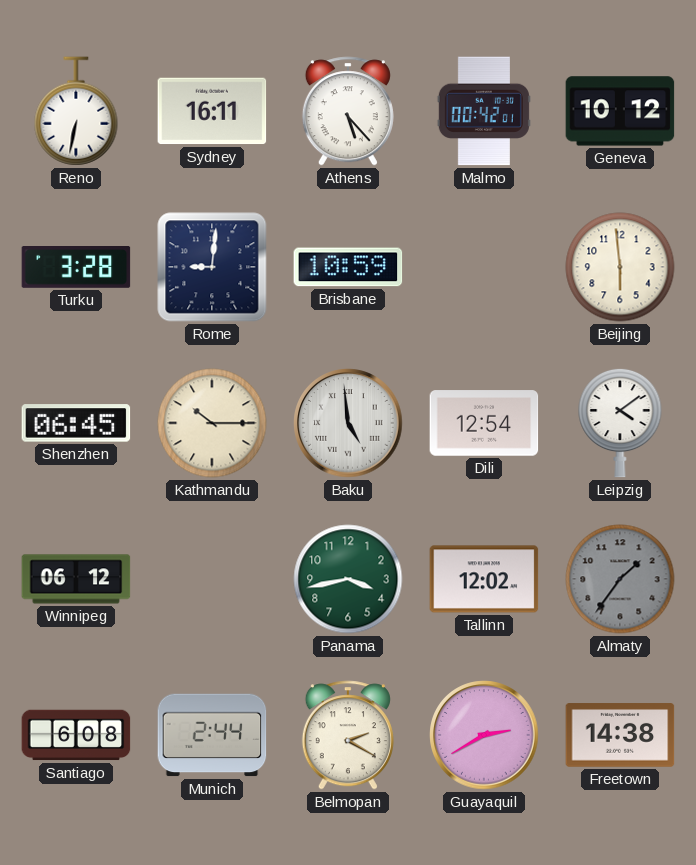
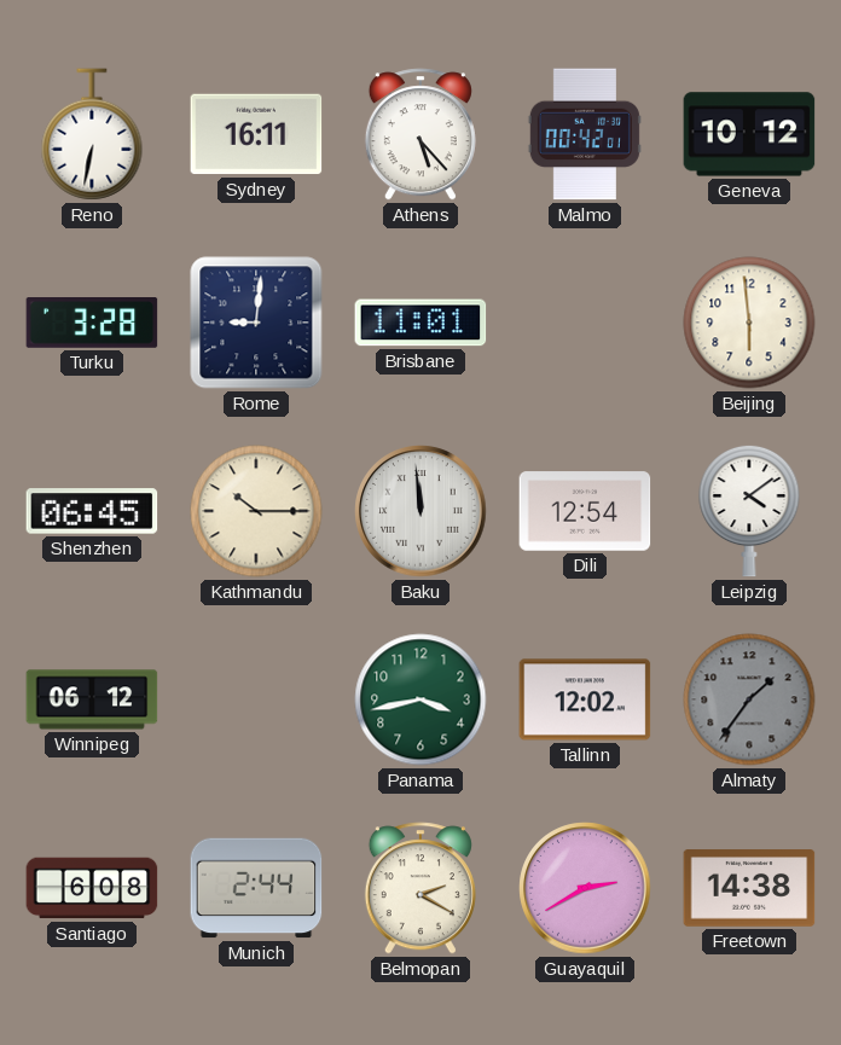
Brisbane: 10:59 -> 11:01 (420, 323)
Baku: 4:59 -> 11:59 (420, 511)
